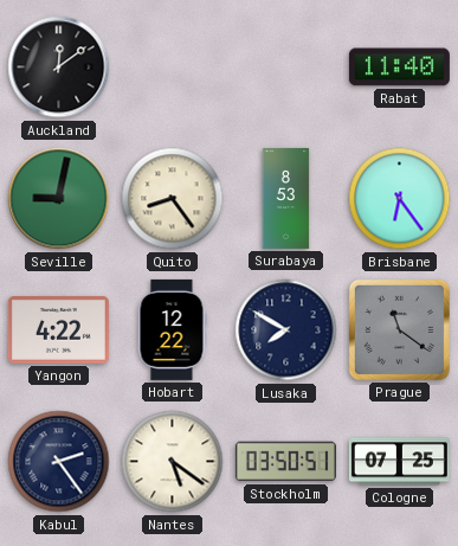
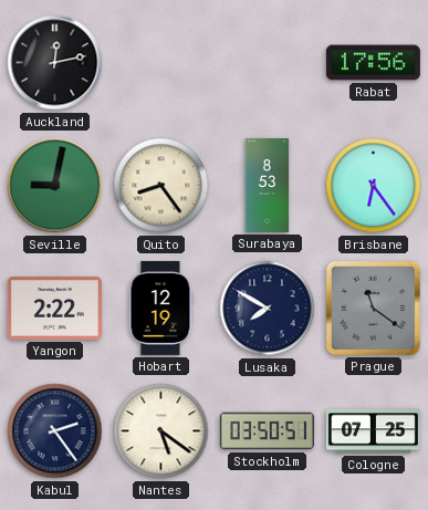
Auckland: 12:09 -> 12:13 (55, 63)
Rabat: 11:40 -> 17:56 (373, 63)
Yangon: 4:22 -> 2:22 (54, 309)
Hobart: 12:22 -> 12:19 (160, 308)
